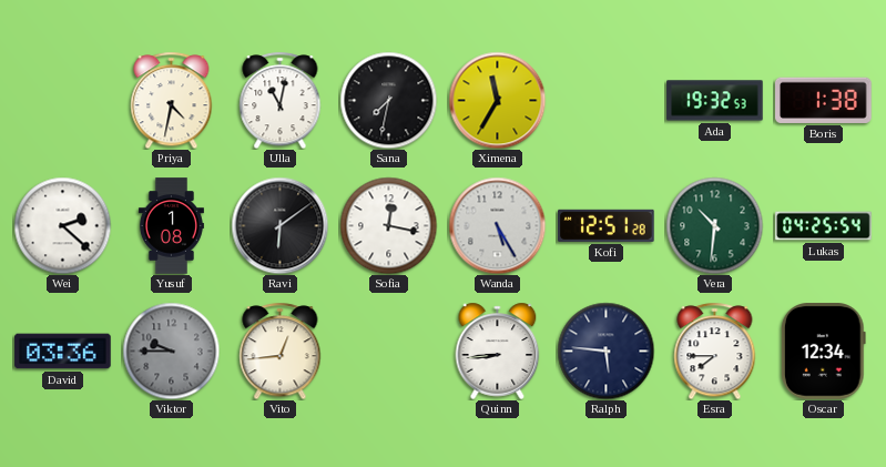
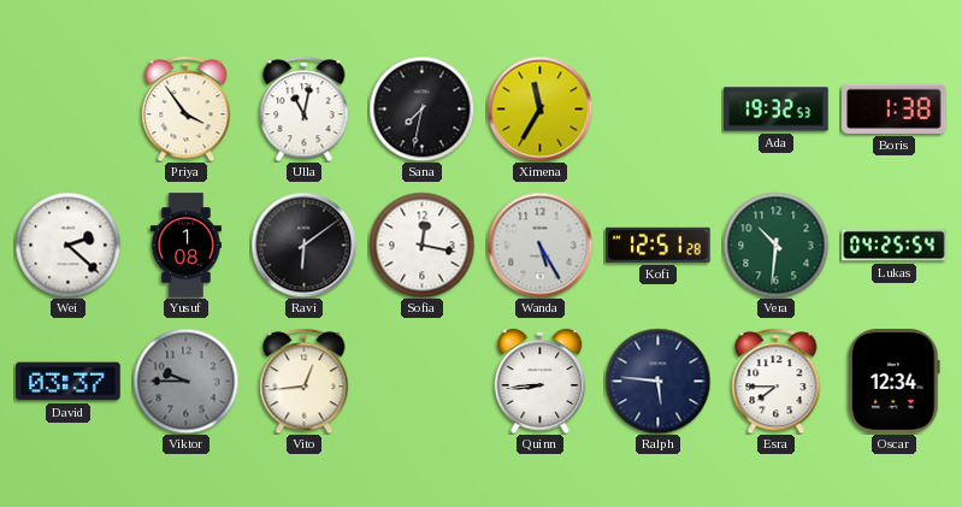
Priya: 4:32 -> 3:54 (187, 108)
David: 03:36 -> 03:37 (69, 382)
